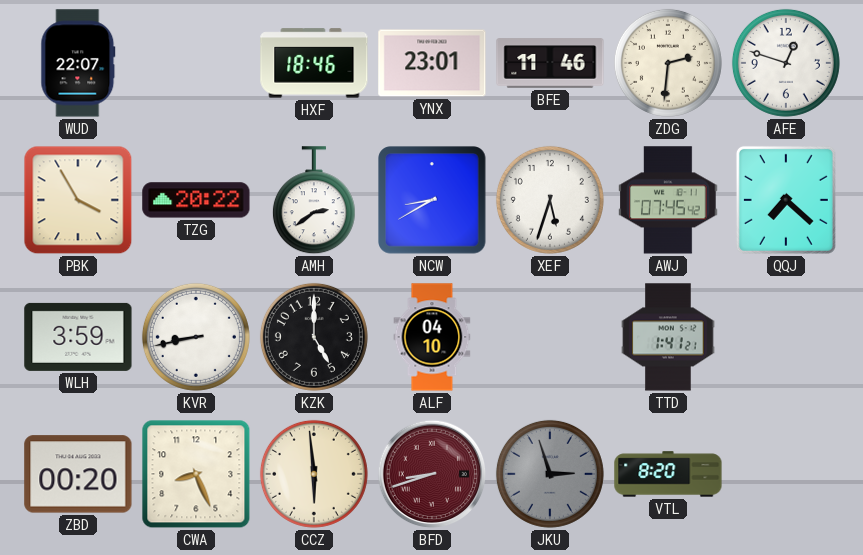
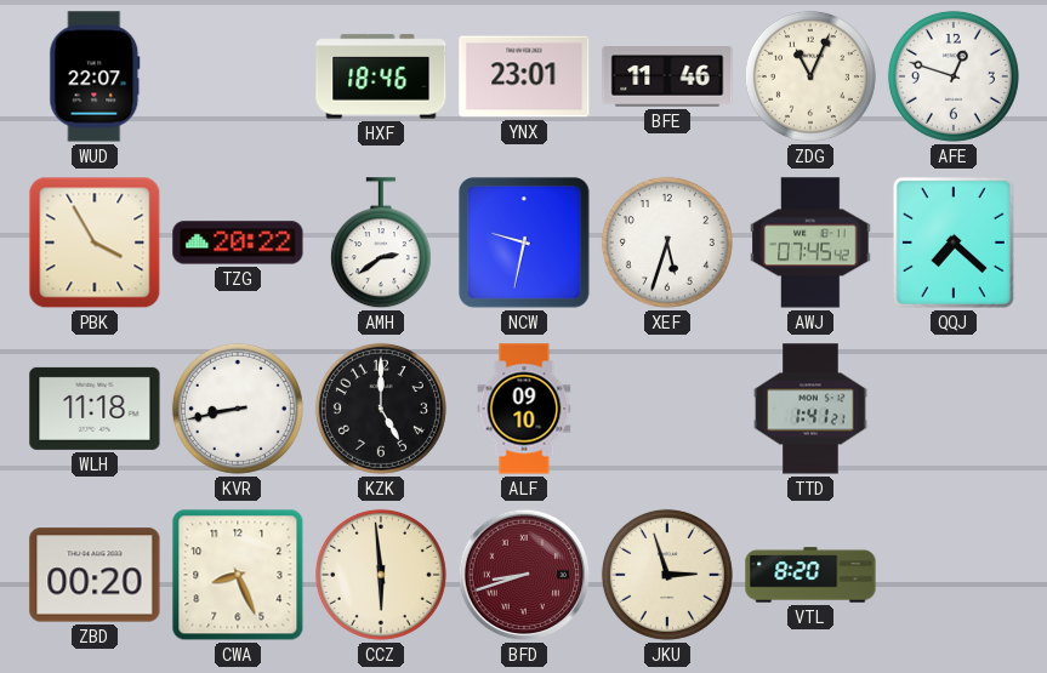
ZDG: 2:31 -> 11:04 (810, 76)
NCW: 8:40 -> 9:32 (524, 243)
WLH: 3:59 -> 11:18 (95, 409)
ALF: 04:10 -> 09:10 (524, 409)
JKU dial: grey -> cream (667, 575)
